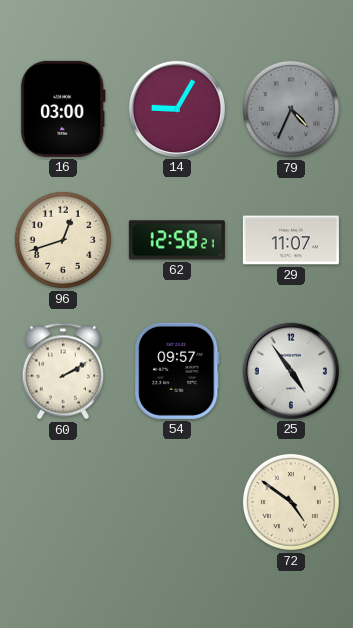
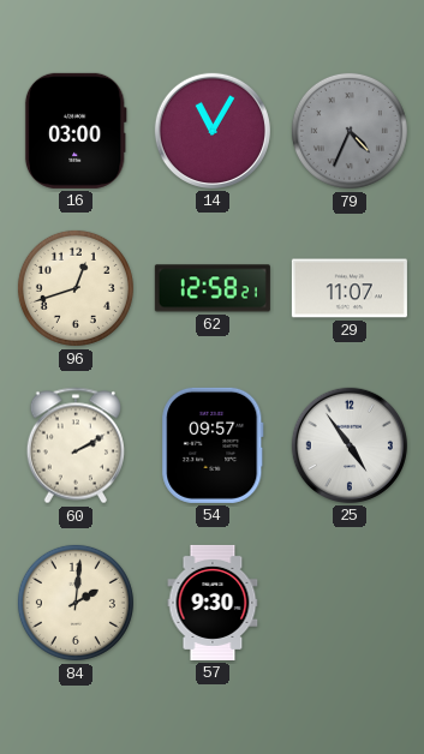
14: 9:05 -> 11:05 (213, 131)
84: none -> 2:01 (76, 603)
57: none -> 9:30 (213, 603)
72: 4:51 -> none (291, 502)
